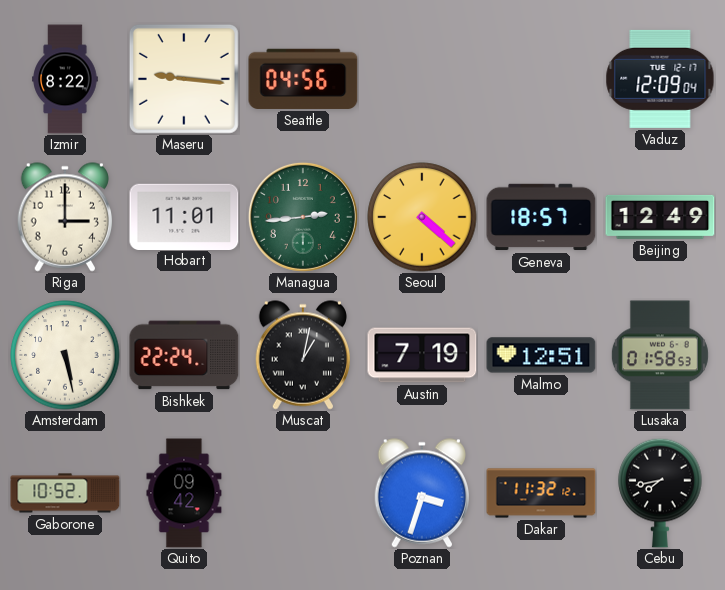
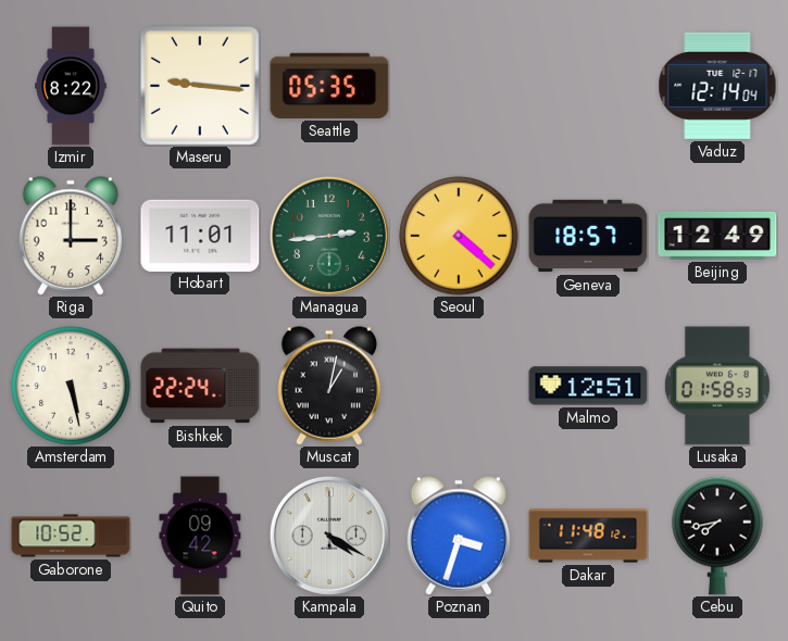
Seattle: 04:56 -> 05:35 (329, 86)
Vaduz: 12:09 -> 12:14 (717, 86)
Austin: 7:19 -> none (422, 355)
Kampala: none -> 4:20 (329, 536)
Dakar: 11:32 -> 11:48 (588, 536)
